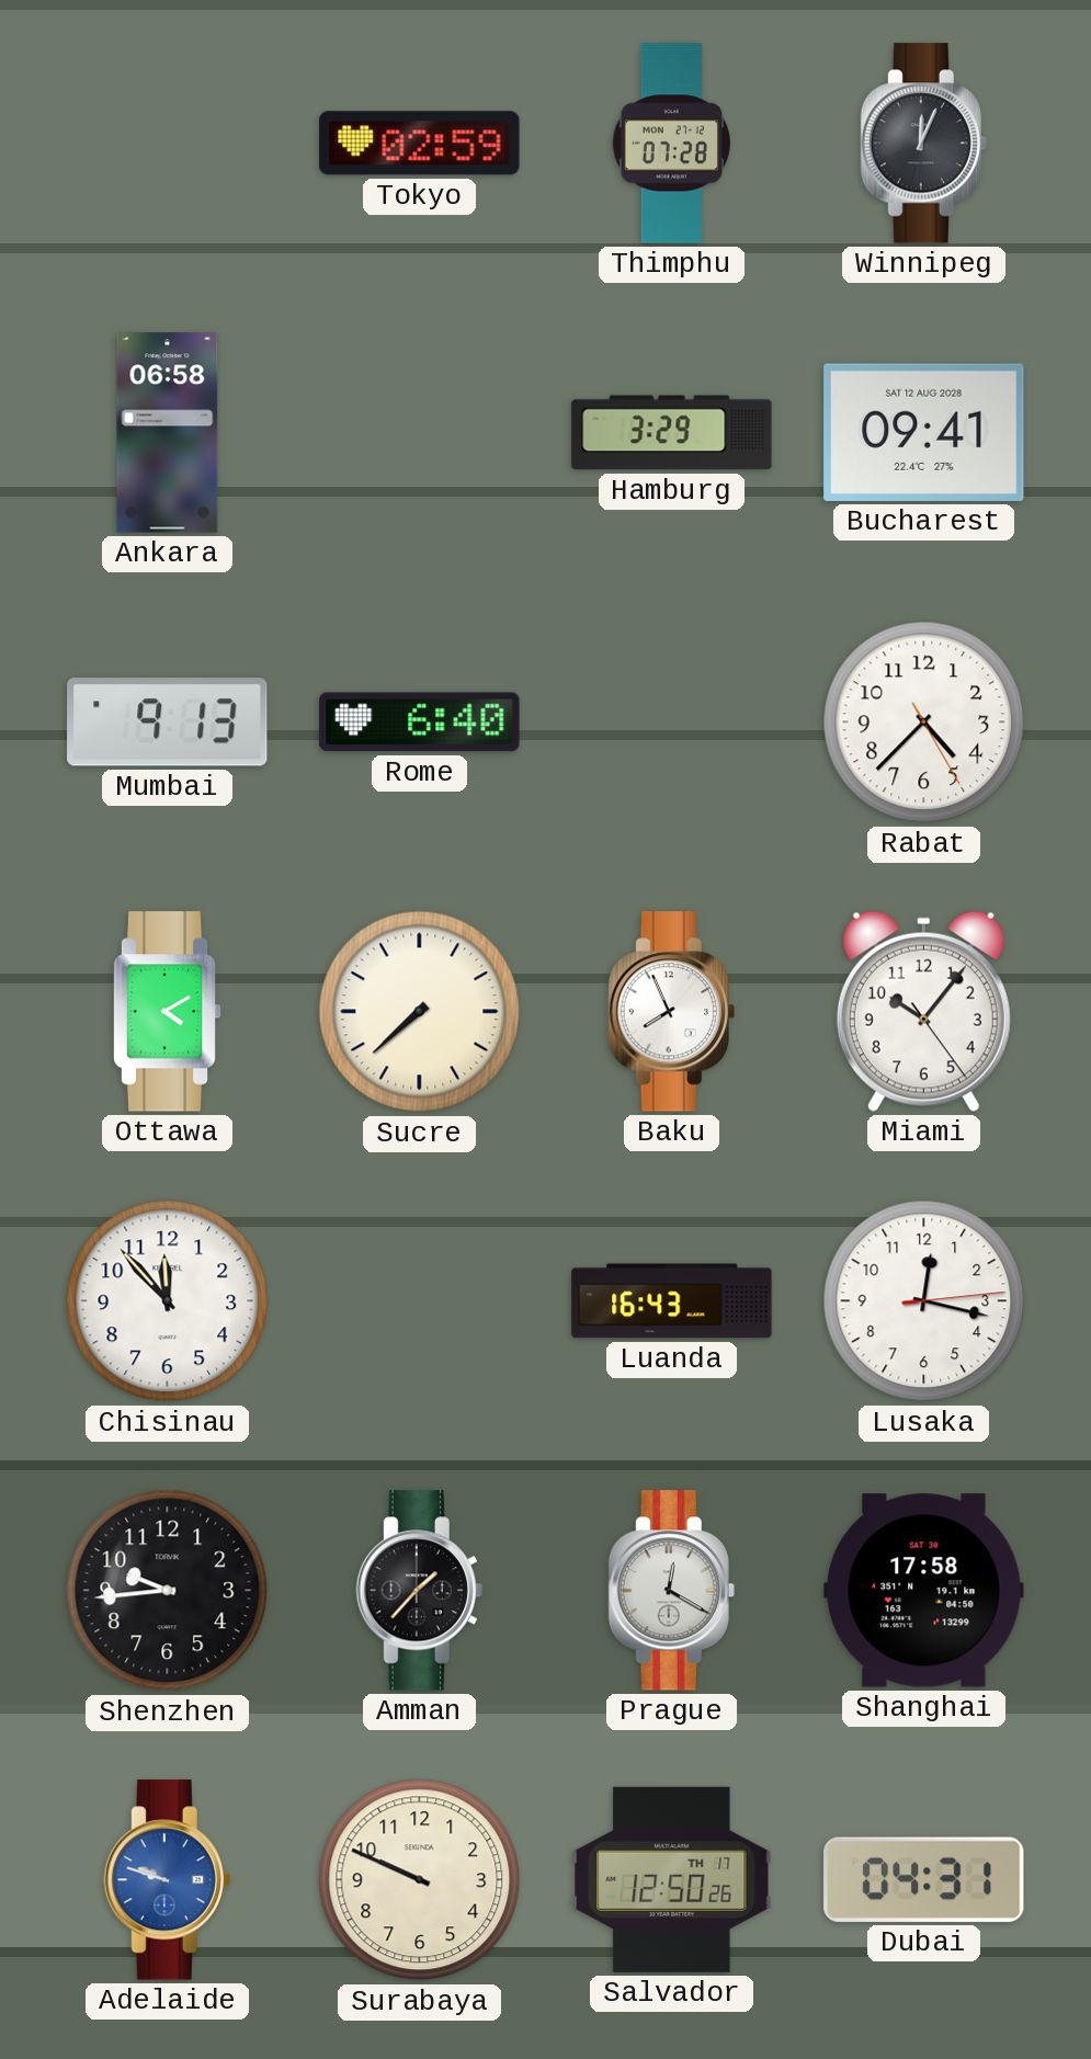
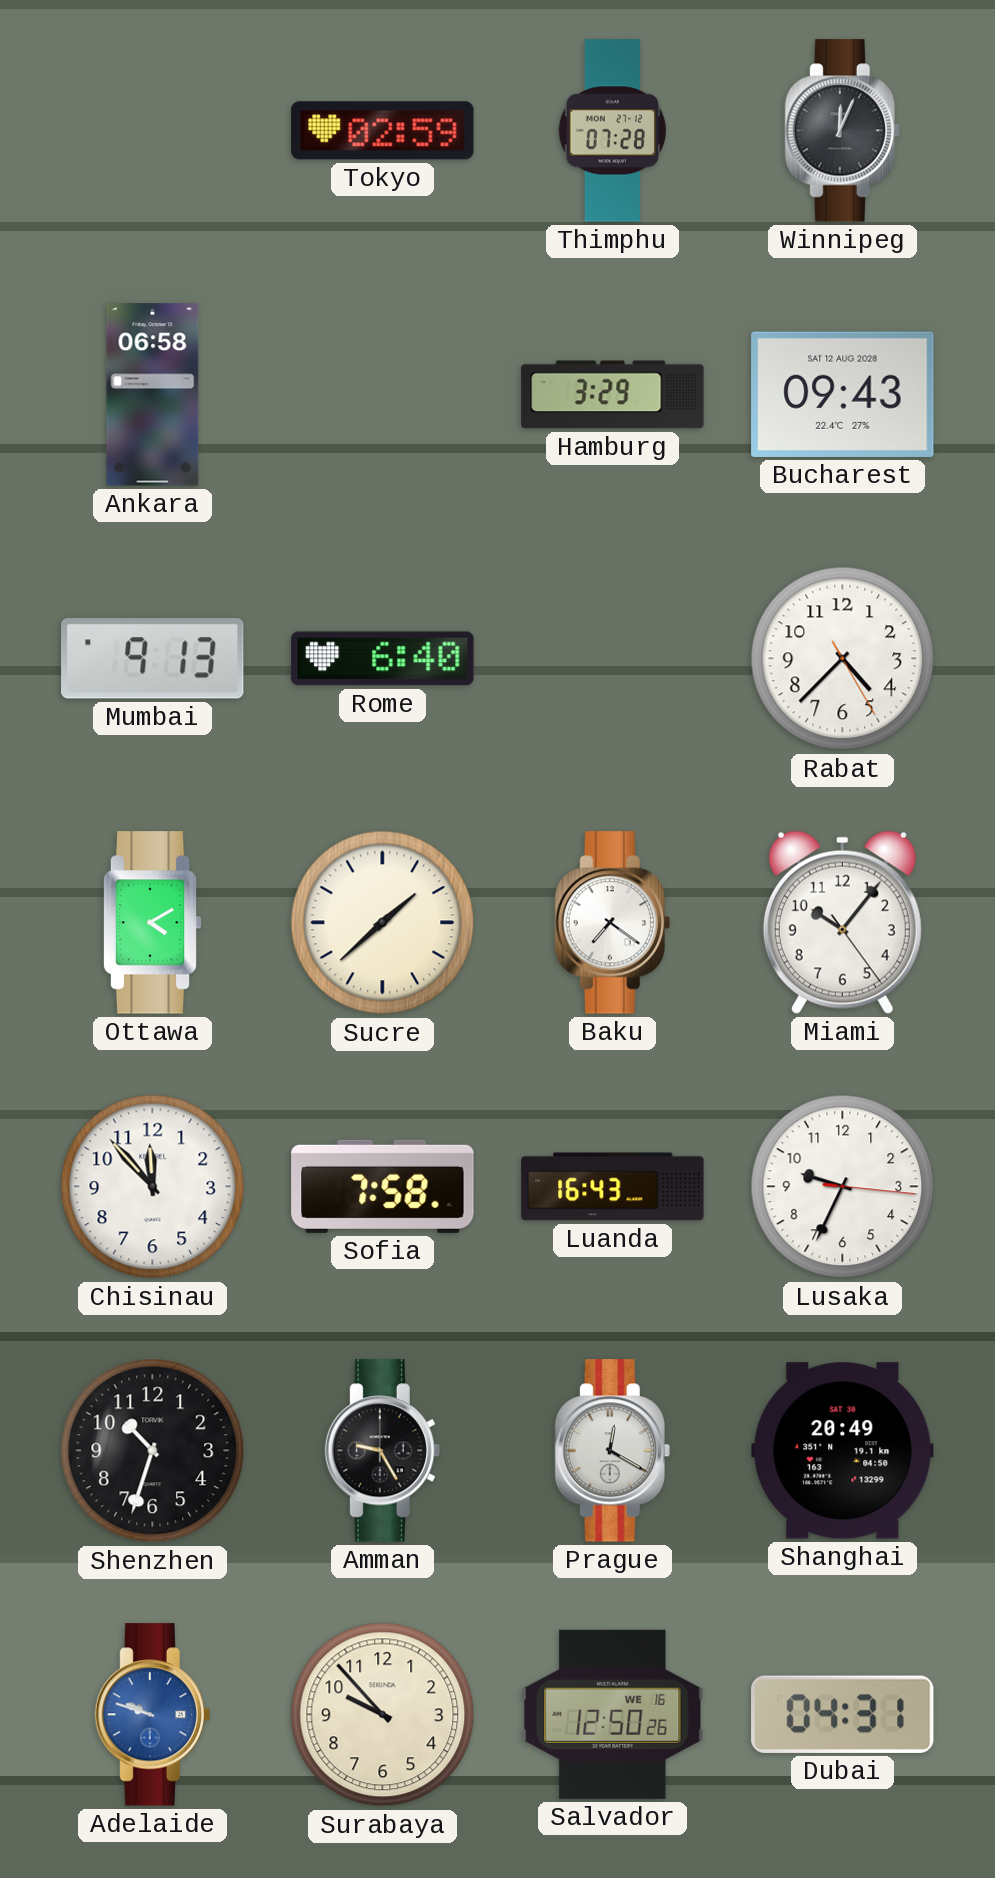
Bucharest: 09:41 -> 09:43 (843, 394)
Sucre: 7:38 -> 1:38 (383, 923)
Baku: 7:56 -> 7:21 (612, 923)
Sofia: none -> 7:58 (383, 1186)
Lusaka: 12:17 -> 9:34 (843, 1187)
Shenzhen: 9:44 -> 10:33 (153, 1451)
Amman: 1:37 -> 9:25 (382, 1451)
Shanghai: 17:58 -> 20:49 (843, 1451)
Surabaya: 9:49 -> 9:53 (383, 1715)
Salvador date: TH 17 -> WE 16 (613, 1714)
